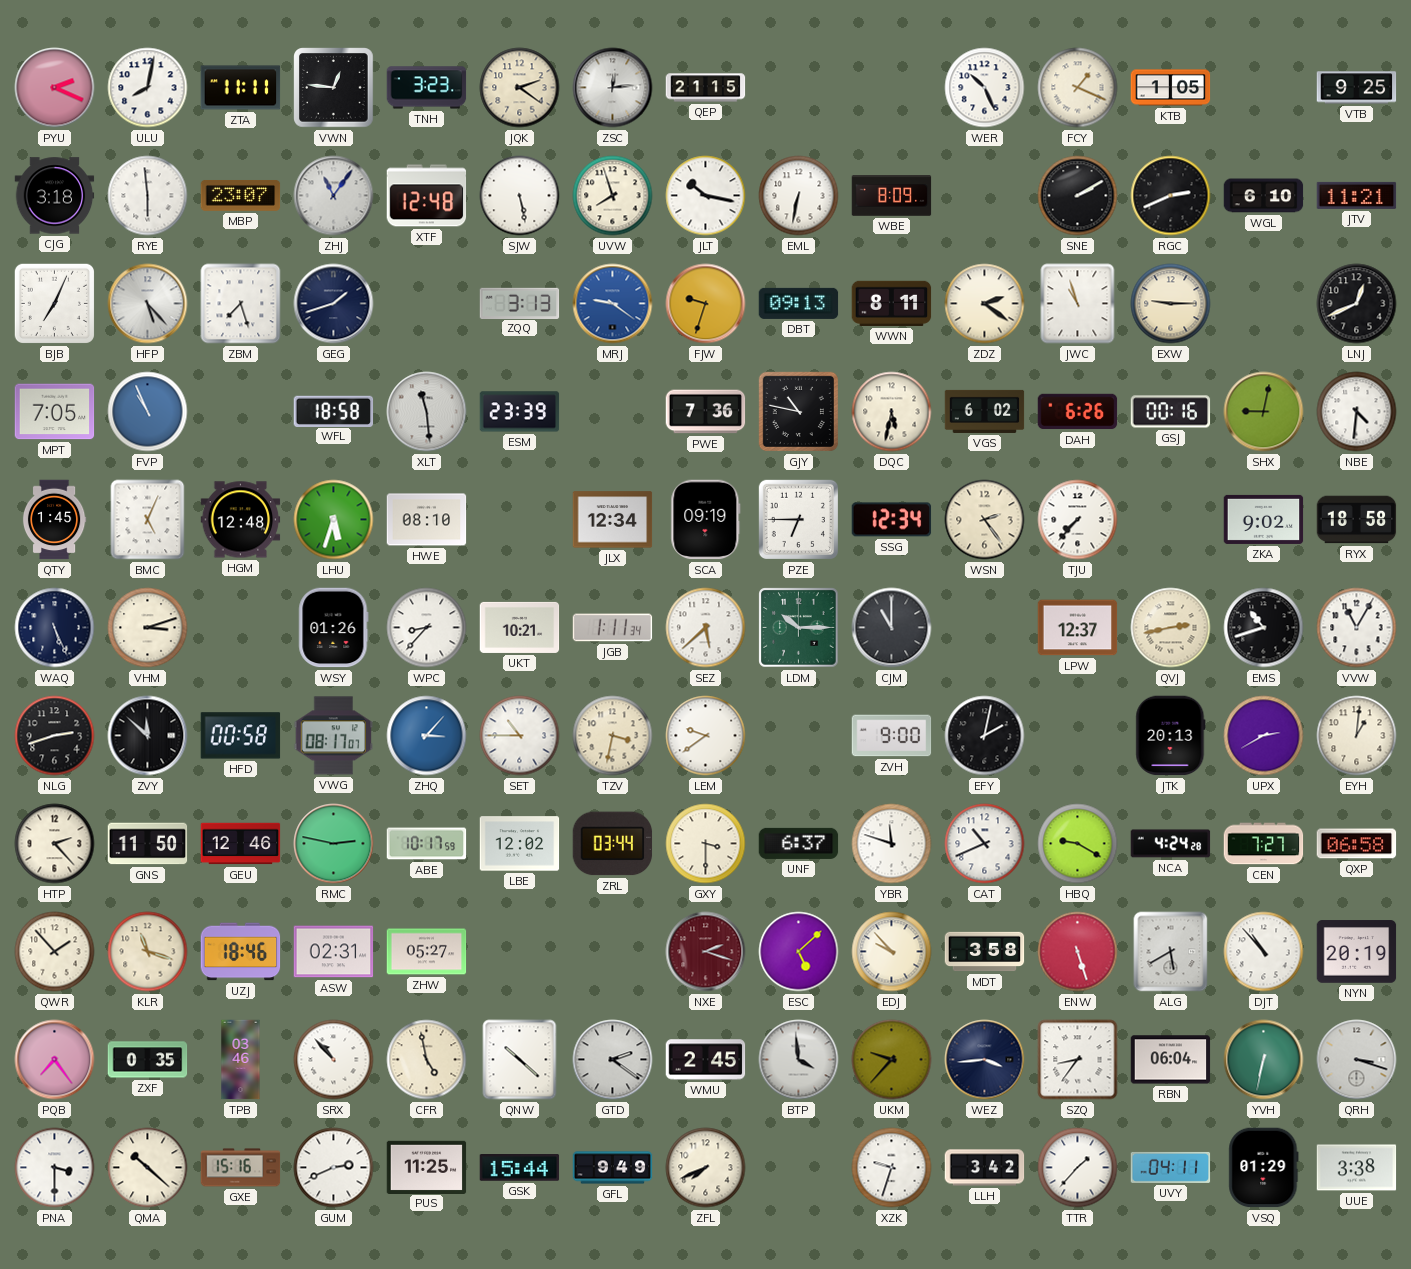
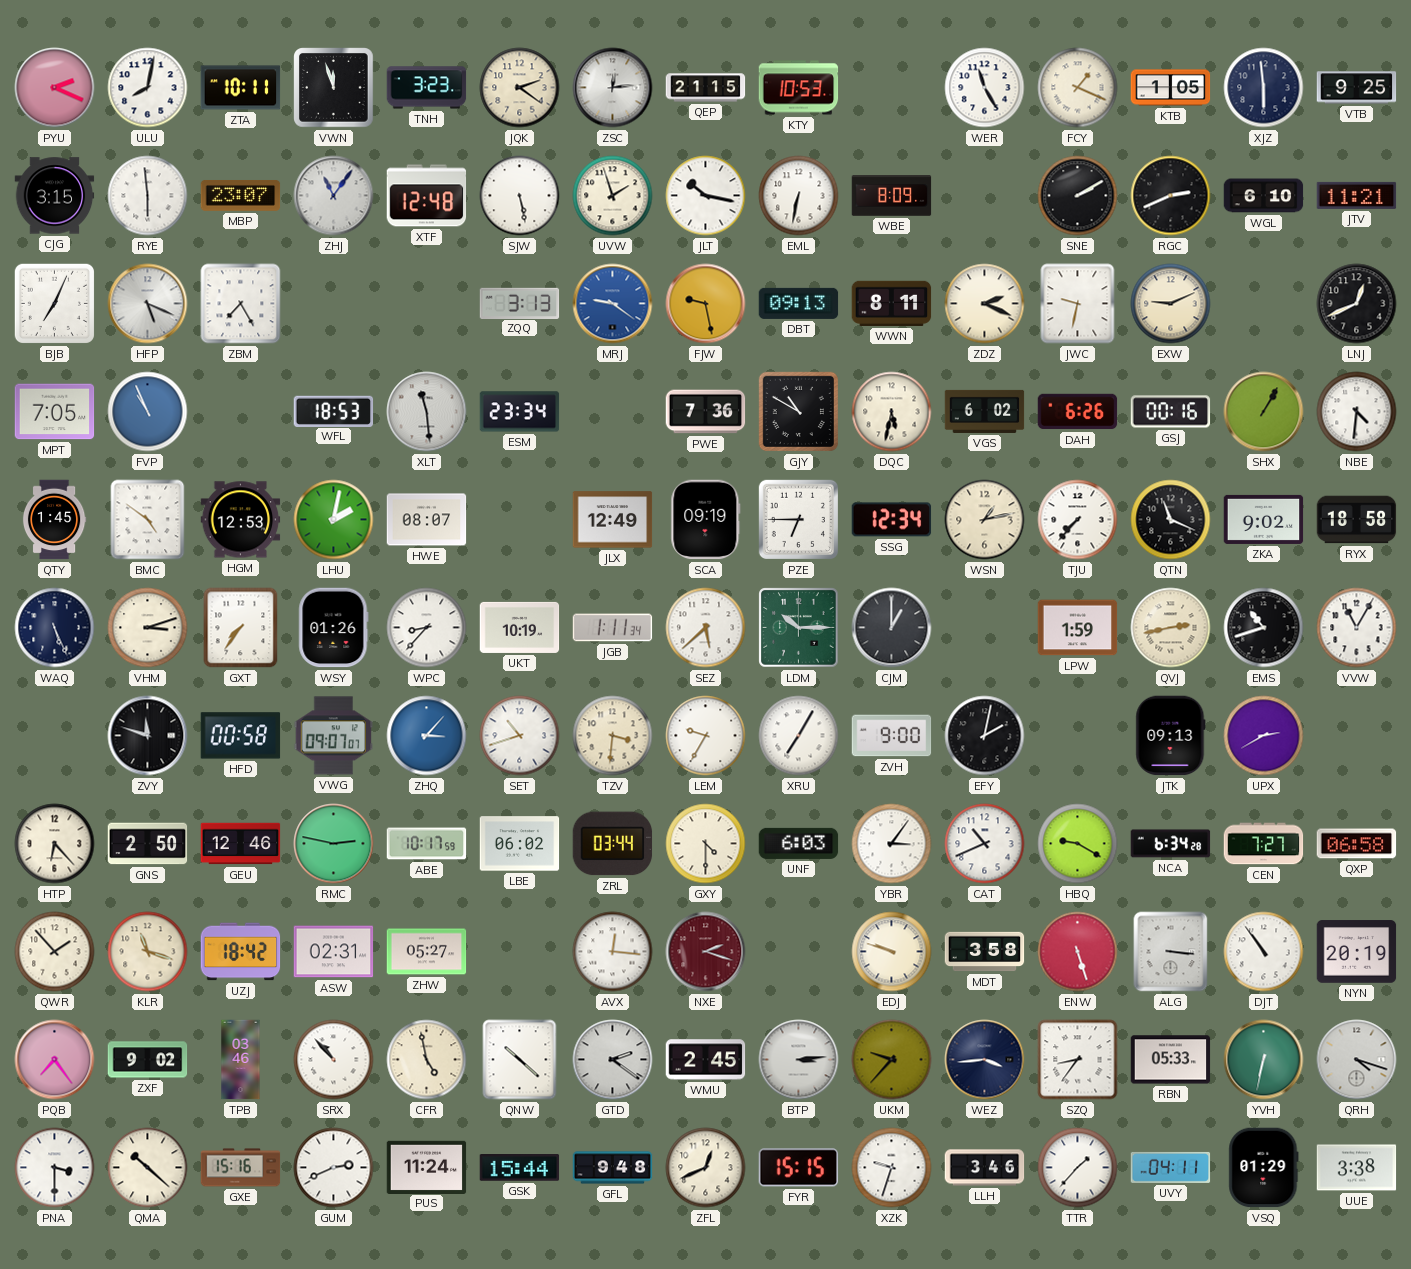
ZTA: 11:11 -> 10:11 (241, 88)
VWN: 12:46 -> 11:57 (334, 88)
KTY: none -> 10:53 (799, 88)
WER: 10:26 -> 11:25 (985, 88)
XJZ: none -> 5:59 (1264, 88)
CJG: 3:18 -> 3:15 (55, 196)
UVW: 7:57 -> 1:57 (613, 196)
HFP: 5:23 -> 5:19 (148, 304)
ZBM: 7:27 -> 7:25 (241, 304)
GEG: 1:42 -> none (334, 304)
FJW: 9:33 -> 9:28 (706, 304)
ZDZ: 2:21 -> 2:19 (985, 304)
JWC: 10:57 -> 9:32 (1078, 304)
EXW: 9:15 -> 9:11 (1171, 304)
WFL: 18:58 -> 18:53 (334, 411)
ESM: 23:39 -> 23:34 (520, 412)
GJY: 10:47 -> 10:50 (798, 411)
SHX: 9:02 -> 1:05 (1264, 412)
BMC: 5:04 -> 4:51 (148, 520)
HGM: 12:48 -> 12:53 (241, 520)
LHU: 5:33 -> 2:02 (334, 520)
HWE: 08:10 -> 08:07 (427, 520)
JLX: 12:34 -> 12:49 (613, 520)
WSN: 2:24 -> 1:13 (985, 520)
QTN: none -> 11:19 (1171, 520)
GXT: none -> 7:36 (241, 628)
UKT: 10:21 -> 10:19 (520, 627)
CJM: 11:00 -> 1:00 (892, 628)
LPW: 12:37 -> 1:59 (1078, 628)
NLG: 2:42 -> none (55, 736)
ZVY: 11:52 -> 11:48 (148, 736)
VWG: 08:17 -> 09:07 (334, 736)
SET: 10:45 -> 10:42 (520, 736)
TZV: 3:32 -> 3:31 (613, 736)
LEM: 9:39 -> 9:35 (706, 736)
XRU: none -> 7:05 (799, 736)
JTK: 20:13 -> 09:13 (1171, 736)
EYH: 1:01 -> none (1357, 736)
HTP: 2:23 -> 6:23 (55, 844)
GNS: 11:50 -> 2:50 (148, 844)
LBE: 12:02 -> 06:02 (520, 844)
GXY: 3:30 -> 4:30 (706, 844)
UNF: 6:37 -> 6:03 (799, 843)
YBR: 11:48 -> 3:06 (892, 844)
NCA: 4:24 -> 6:34 (1171, 844)
UZJ: 18:46 -> 18:42 (241, 952)
AVX: none -> 12:16 (613, 952)
ESC: 5:08 -> none (799, 952)
EDJ: 9:53 -> 9:48 (892, 952)
ALG: 5:40 -> 3:16 (1171, 952)
DJT: 10:53 -> 10:54 (1264, 952)
ZXF: 0:35 -> 9:02 (148, 1060)
BTP: 3:59 -> 3:14 (799, 1060)
RBN: 06:04 -> 05:33 (1171, 1060)
QRH: 3:18 -> 4:18 (1357, 1060)
PUS: 11:25 -> 11:24 (427, 1167)
GFL: 9:49 -> 9:48 (613, 1168)
ZFL: 7:41 -> 12:41 (706, 1168)
FYR: none -> 15:15 (799, 1168)
LLH: 3:42 -> 3:46 (985, 1168)
